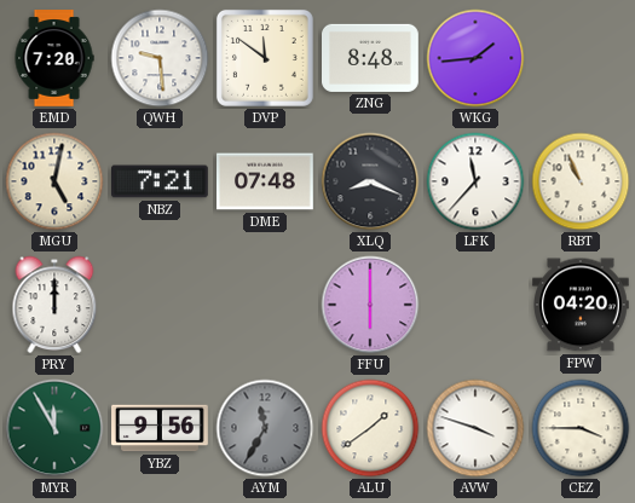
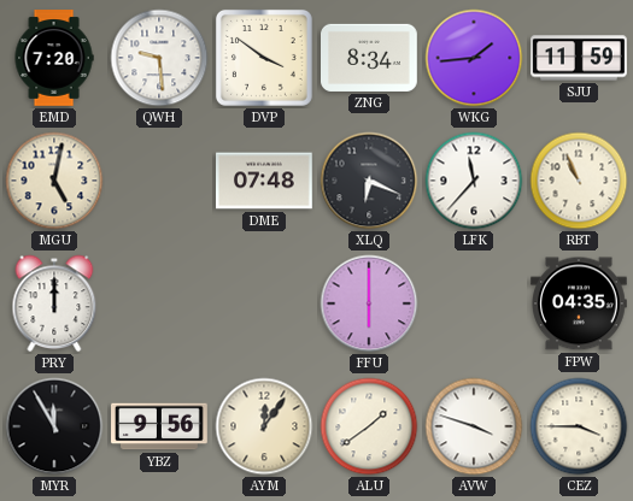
DVP: 11:51 -> 3:51 (264, 58)
ZNG: 8:48 -> 8:34 (370, 58)
SJU: none -> 11:59 (580, 58)
NBZ: 7:21 -> none (161, 181)
XLQ: 8:19 -> 6:19 (369, 181)
FPW: 04:20 -> 04:35 (580, 303)
MYR dial: green -> black (54, 426)
AYM: 11:35 -> 12:06 (264, 426)
AYM dial: grey -> cream (264, 426)
